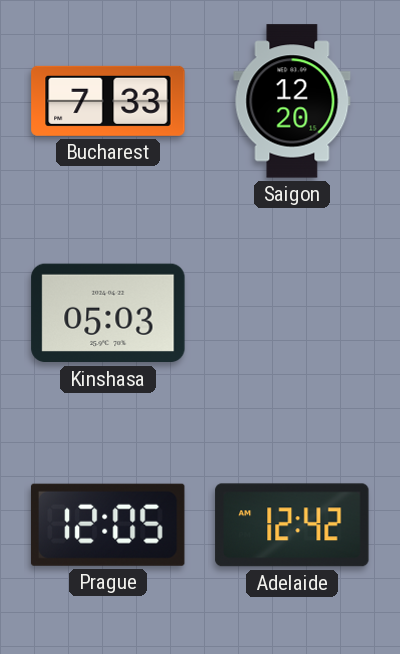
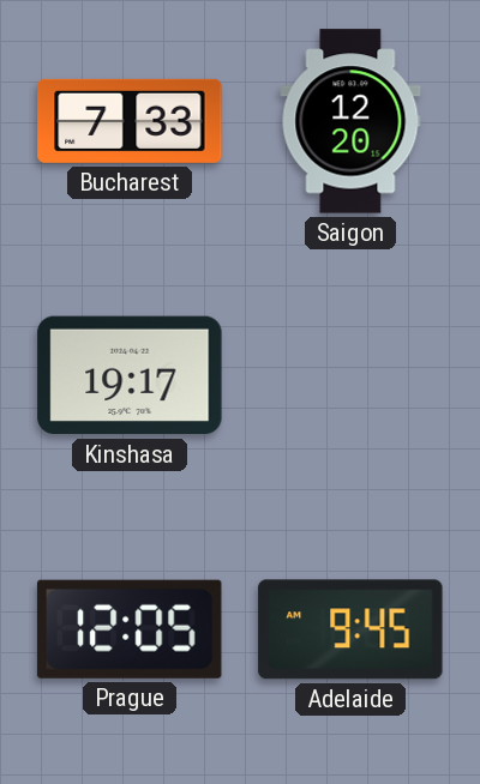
Kinshasa: 05:03 -> 19:17 (130, 375)
Adelaide: 12:42 -> 9:45 (350, 629)
